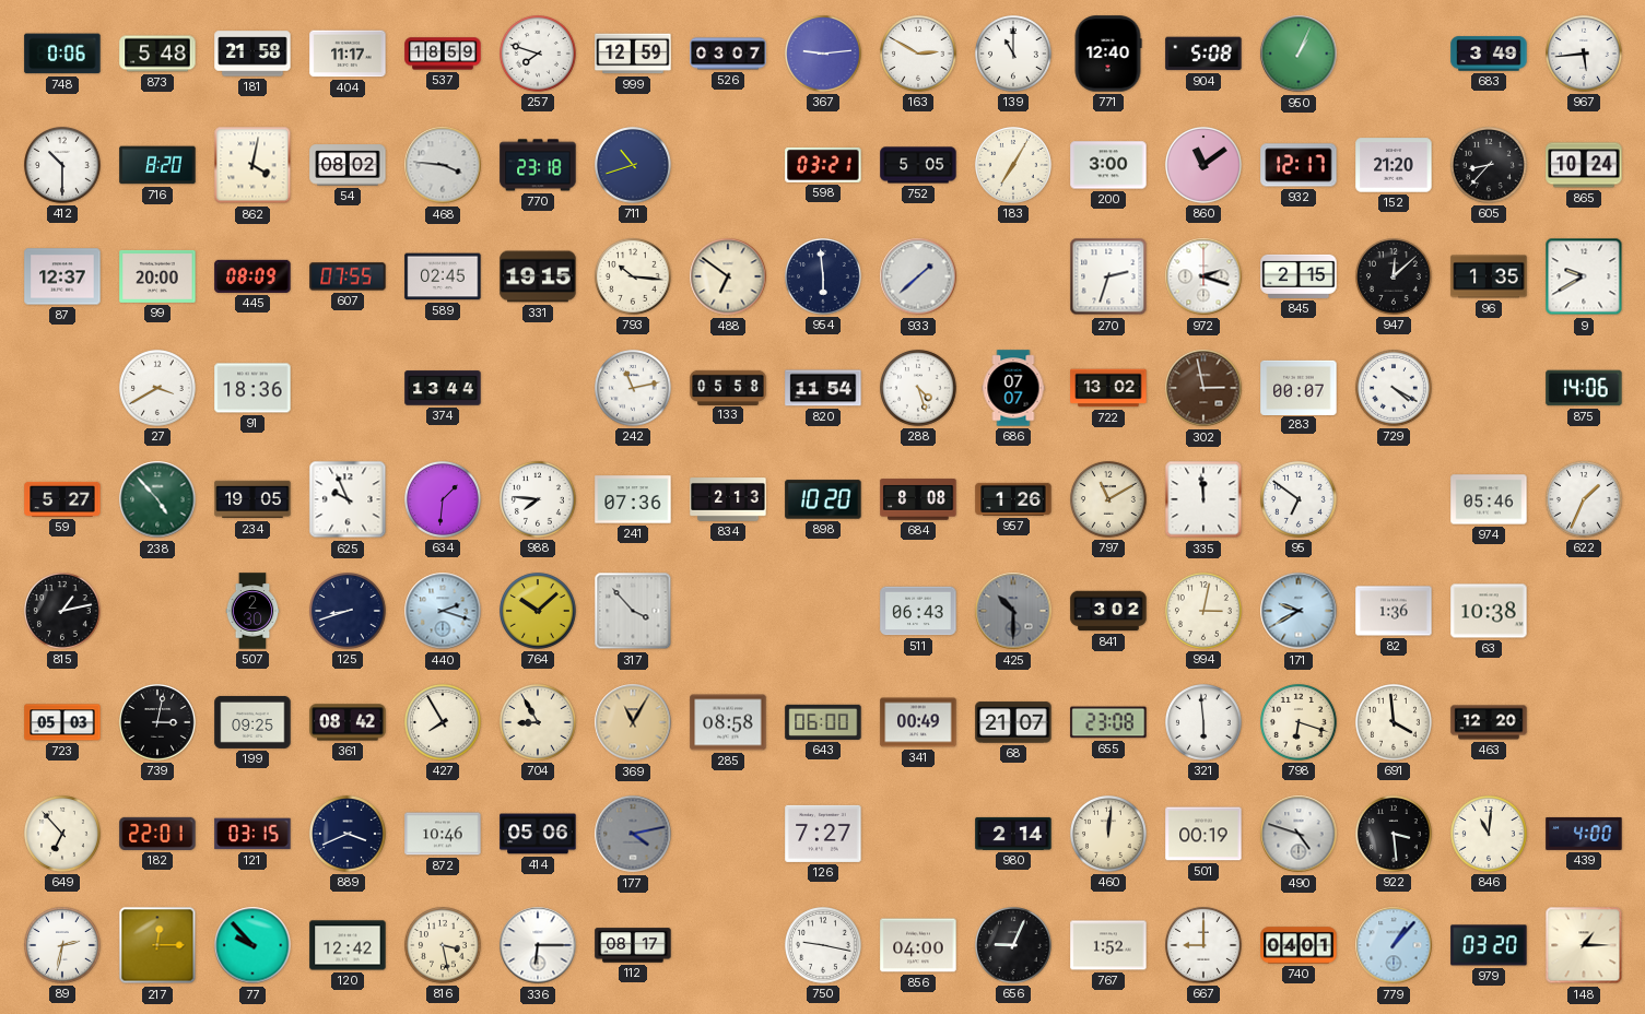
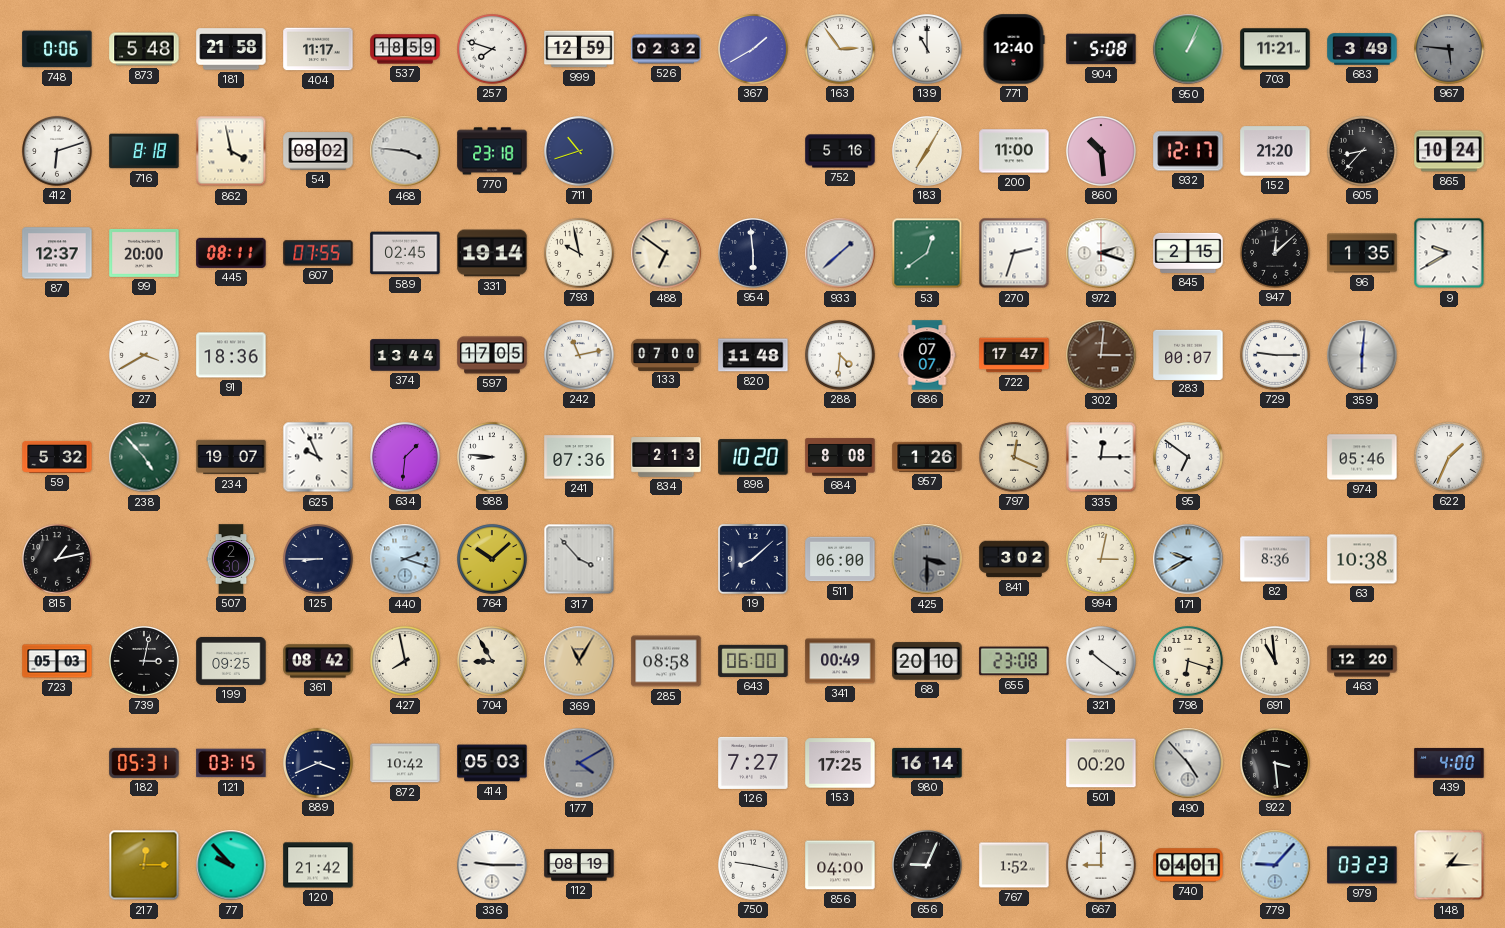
526: 03:07 -> 02:32 (666, 49)
367: 9:14 -> 1:40 (754, 50)
163: 2:50 -> 2:54 (841, 50)
703: none -> 11:21 (1275, 49)
967: 5:44 -> 5:46 (1450, 50)
967 dial: white -> grey (1450, 50)
412: 10:30 -> 6:12 (58, 152)
716: 8:20 -> 8:18 (144, 151)
862: 4:02 -> 3:58 (231, 151)
598: 03:21 -> none (823, 165)
752: 5:05 -> 5:16 (840, 151)
200: 3:00 -> 11:00 (1014, 151)
860: 11:09 -> 10:29 (1102, 152)
445: 08:09 -> 08:11 (231, 253)
331: 19:15 -> 19:14 (492, 253)
793: 10:16 -> 9:58 (580, 254)
53: none -> 12:39 (927, 253)
597: none -> 17:05 (492, 355)
133: 05:58 -> 07:00 (666, 354)
820: 11:54 -> 11:48 (753, 355)
288: 4:27 -> 4:31 (841, 356)
722: 13:02 -> 17:47 (1014, 355)
302: 2:58 -> 3:01 (1101, 355)
729: 4:20 -> 9:15 (1276, 356)
359: none -> 6:01 (1362, 355)
875: 14:06 -> none (1584, 388)
59: 5:27 -> 5:32 (57, 457)
234: 19:05 -> 19:07 (231, 457)
988: 7:46 -> 8:46 (493, 458)
797: 11:10 -> 12:19 (1015, 458)
335: 11:59 -> 12:15 (1101, 457)
125: 8:42 -> 8:45 (319, 560)
19: none -> 8:08 (753, 559)
511: 06:43 -> 06:00 (840, 559)
425: 10:30 -> 3:30 (927, 559)
82: 1:36 -> 8:36 (1275, 559)
427: 7:55 -> 7:58 (406, 662)
68: 21:07 -> 20:10 (927, 661)
321: 5:59 -> 10:21 (1102, 662)
691: 3:59 -> 10:59 (1276, 662)
649: 6:53 -> none (63, 835)
182: 22:01 -> 05:31 (144, 763)
872: 10:46 -> 10:42 (405, 763)
414: 05:06 -> 05:03 (492, 763)
177: 4:13 -> 4:10 (579, 763)
153: none -> 17:25 (840, 763)
980: 2:14 -> 16:14 (927, 763)
460: 12:01 -> none (1109, 835)
501: 00:19 -> 00:20 (1101, 763)
490: 4:48 -> 4:53 (1188, 763)
846: 11:01 -> none (1490, 835)
89: 2:32 -> none (63, 946)
120: 12:42 -> 21:42 (318, 865)
816: 3:28 -> none (444, 946)
336: 6:15 -> 9:15 (492, 865)
112: 08:17 -> 08:19 (579, 865)
779: 1:07 -> 9:07 (1275, 865)
979: 03:20 -> 03:23 (1362, 865)
